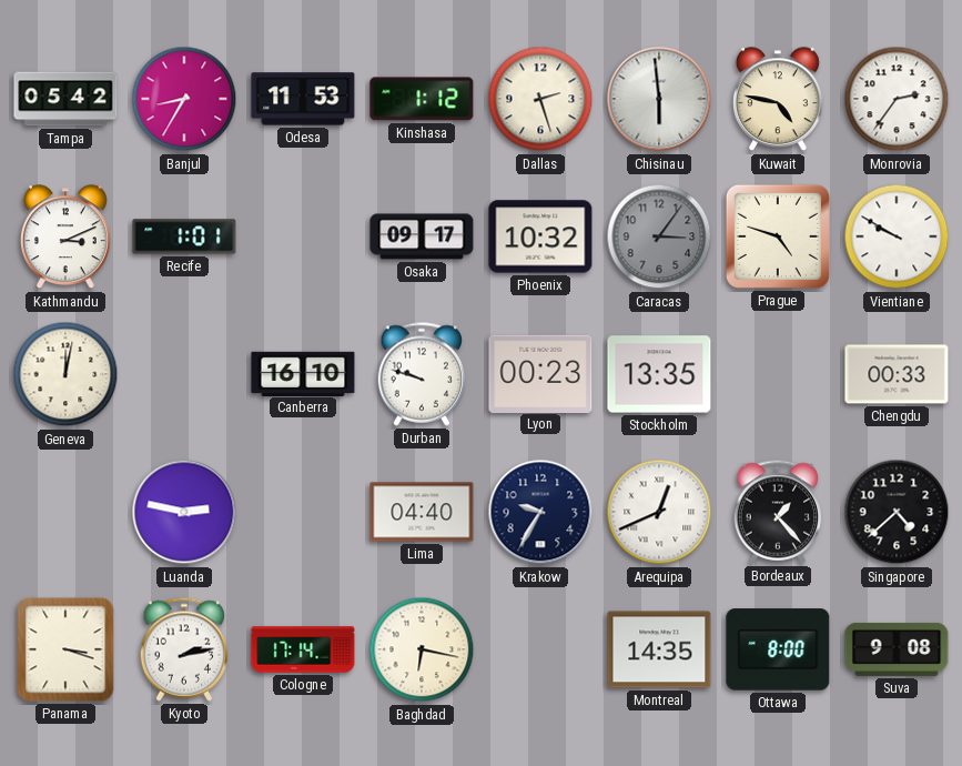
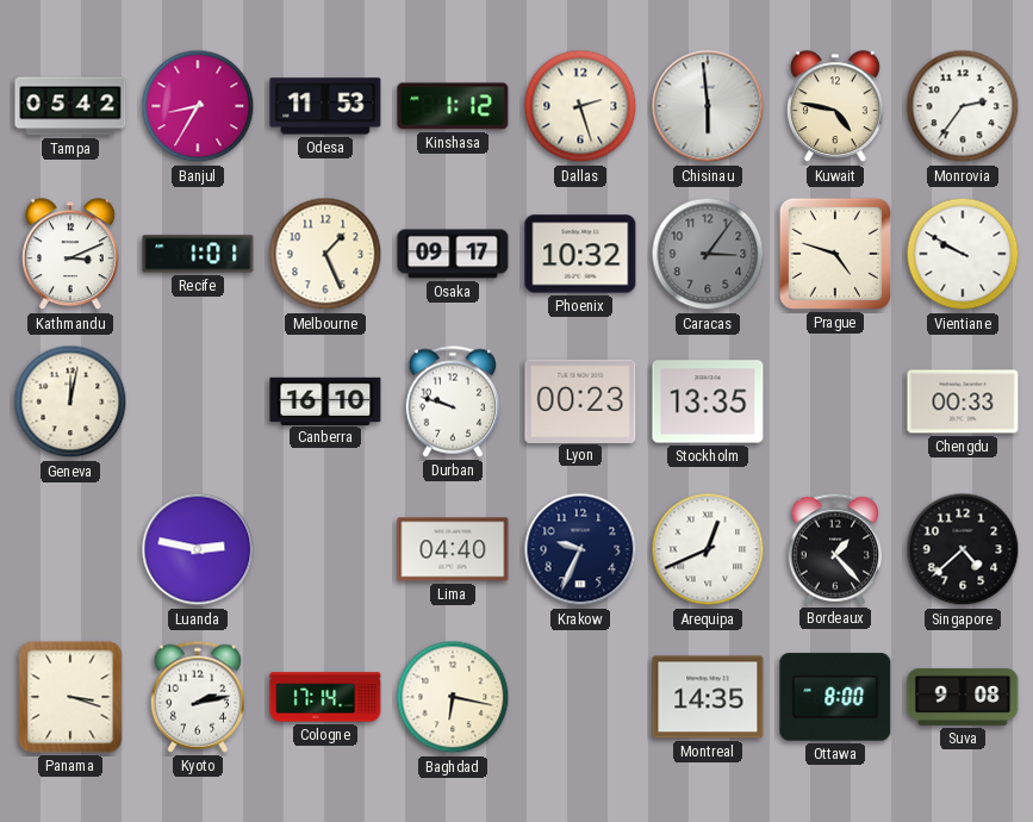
Melbourne: none -> 1:26 (325, 254)
Krakow: 9:35 -> 9:34 (580, 549)
